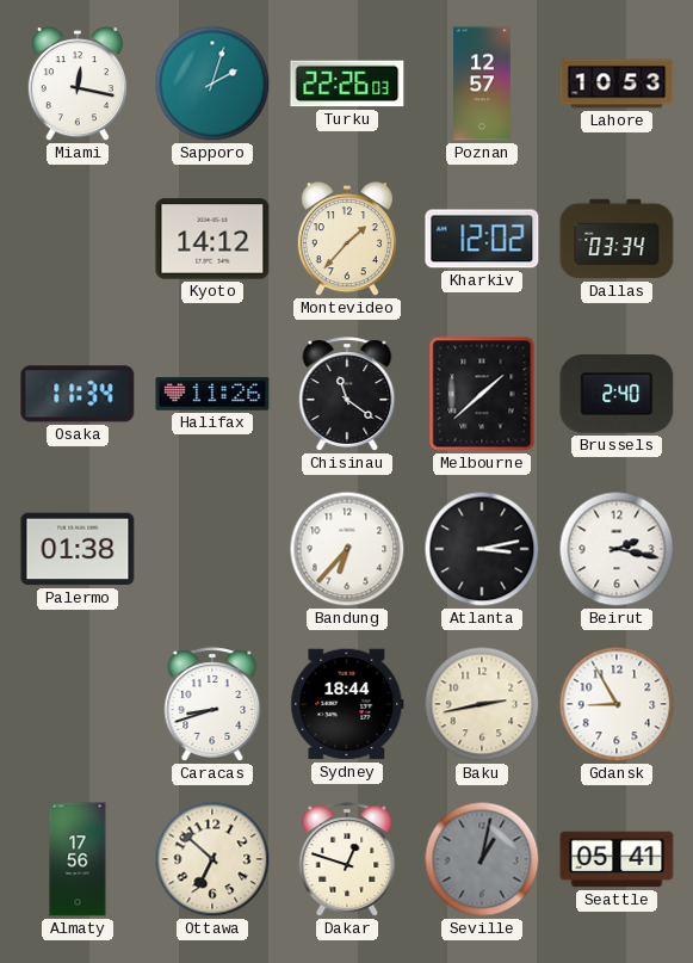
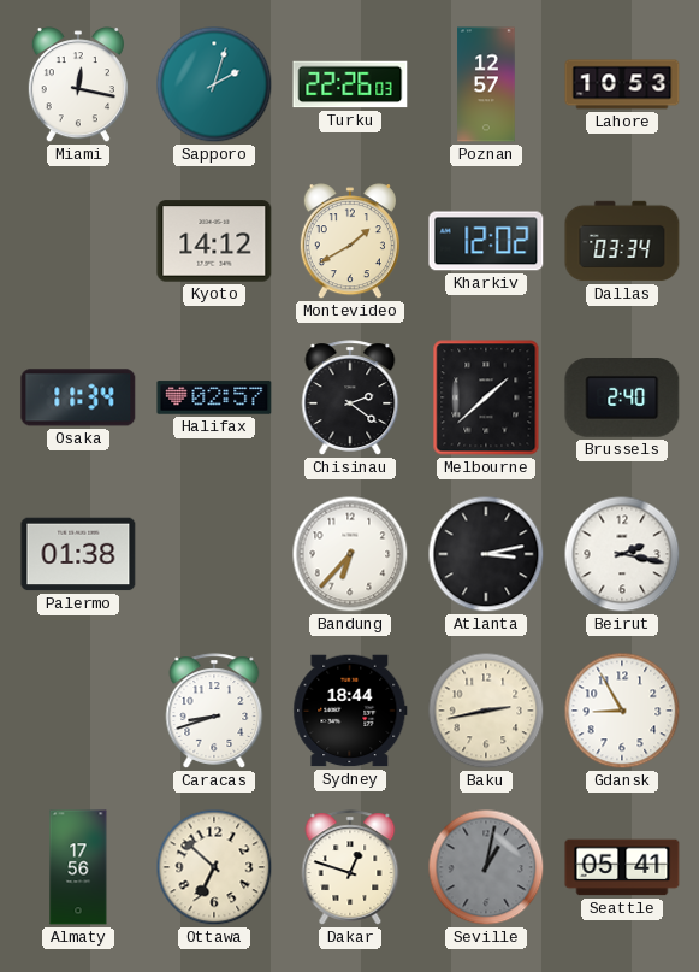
Montevideo: 1:37 -> 1:40 (350, 242)
Halifax: 11:26 -> 02:57 (214, 397)
Chisinau: 11:21 -> 2:21 (350, 397)
